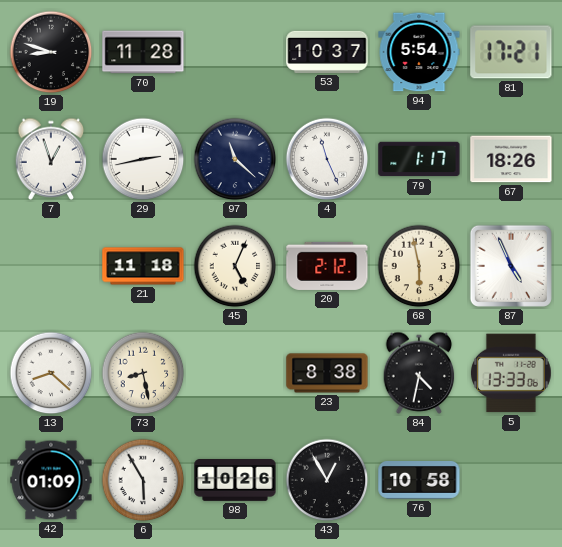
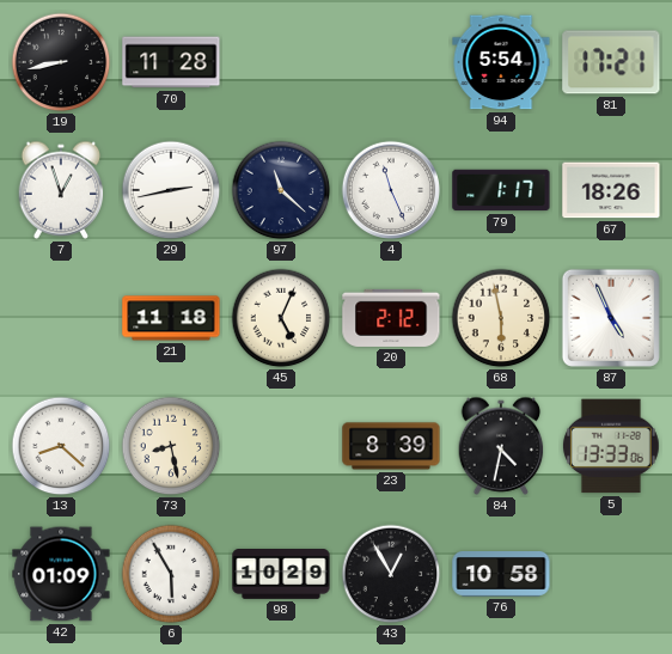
19: 8:48 -> 8:43 (61, 62)
53: 10:37 -> none (327, 52)
23: 8:38 -> 8:39 (391, 446)
98: 10:26 -> 10:29 (281, 574)
